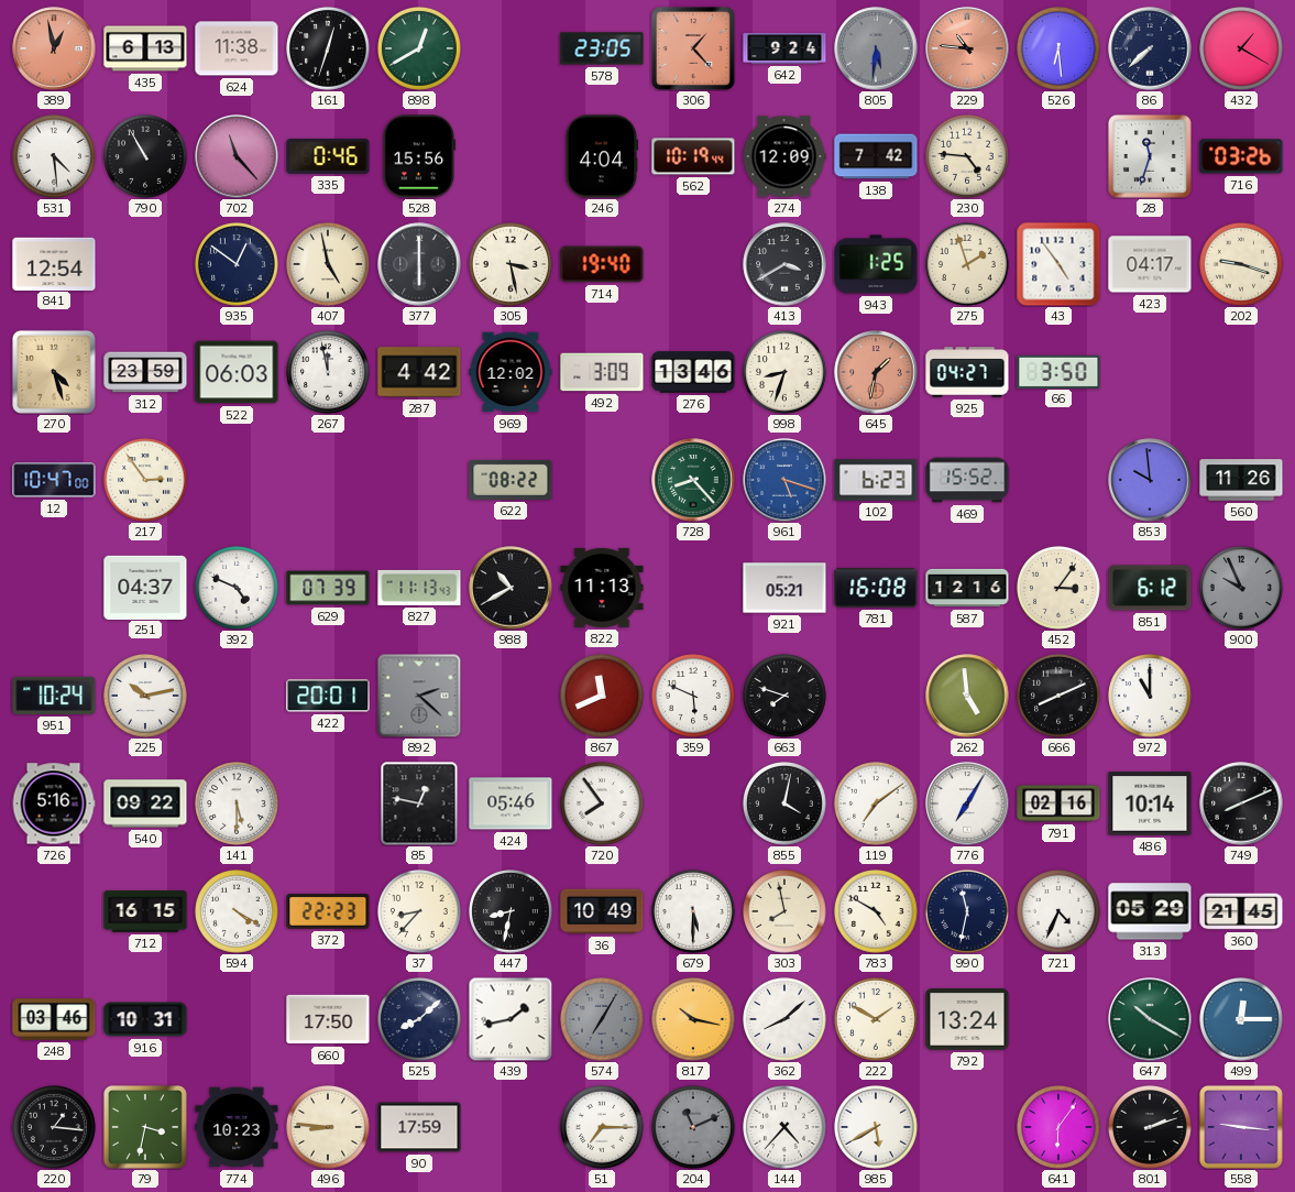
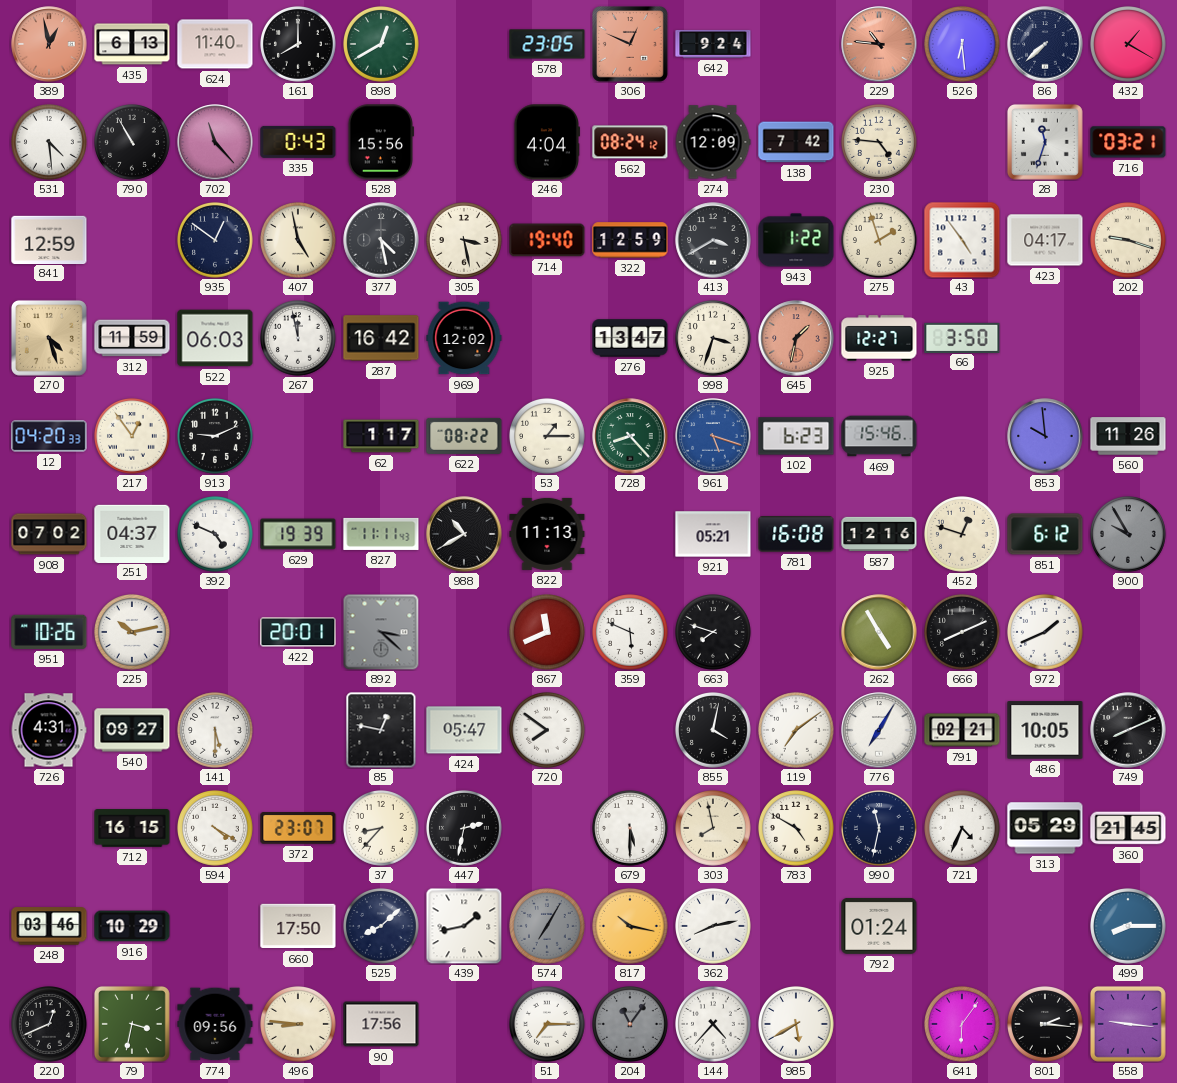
624: 11:38 -> 11:40 (215, 44)
161: 12:33 -> 8:00 (299, 45)
306: 1:23 -> 12:49 (630, 44)
805: 5:31 -> none (876, 48)
335: 0:46 -> 0:43 (298, 142)
562: 10:19 -> 08:24 (630, 142)
716: 03:26 -> 03:21 (1128, 142)
841: 12:54 -> 12:59 (49, 239)
377: 6:00 -> 4:28 (381, 240)
322: none -> 12:59 (630, 240)
943: 1:25 -> 1:22 (796, 240)
312: 23:59 -> 11:59 (132, 338)
287: 4:42 -> 16:42 (381, 338)
492: 3:09 -> none (602, 372)
276: 13:46 -> 13:47 (630, 338)
998: 8:33 -> 3:33 (714, 339)
925: 04:27 -> 12:27 (879, 338)
12: 10:47 -> 04:20 (49, 436)
217: 2:54 -> 12:54 (133, 437)
913: none -> 9:11 (216, 437)
62: none -> 1:17 (381, 436)
53: none -> 1:15 (548, 437)
469: 15:52 -> 15:46 (879, 436)
908: none -> 07:02 (49, 534)
629: 07:39 -> 19:39 (298, 534)
827: 11:13 -> 11:11 (381, 534)
452: 3:06 -> 12:48 (963, 535)
900: 9:56 -> 9:55 (1129, 535)
951: 10:24 -> 10:26 (49, 632)
892: 2:22 -> 3:22 (381, 632)
262: 4:59 -> 4:55 (879, 632)
972: 11:00 -> 1:41 (1046, 633)
726: 5:16 -> 4:31 (49, 730)
540: 09:22 -> 09:27 (132, 730)
424: 05:46 -> 05:47 (464, 730)
720: 7:54 -> 7:51 (548, 731)
791: 02:16 -> 02:21 (962, 730)
486: 10:14 -> 10:05 (1045, 730)
372: 22:23 -> 23:07 (298, 828)
447: 8:32 -> 2:32 (465, 829)
36: 10:49 -> none (602, 911)
916: 10:31 -> 10:29 (132, 926)
362: 8:08 -> 8:13 (714, 927)
222: 1:50 -> none (877, 1020)
792: 13:24 -> 01:24 (879, 926)
647: 10:20 -> none (1150, 1019)
499: 12:15 -> 8:15 (1129, 927)
220: 1:16 -> 12:41 (50, 1025)
774: 10:23 -> 09:56 (215, 1024)
90: 17:59 -> 17:56 (381, 1024)
204: 11:11 -> 11:06 (631, 1025)
801: 2:12 -> 2:16 (1046, 1025)
